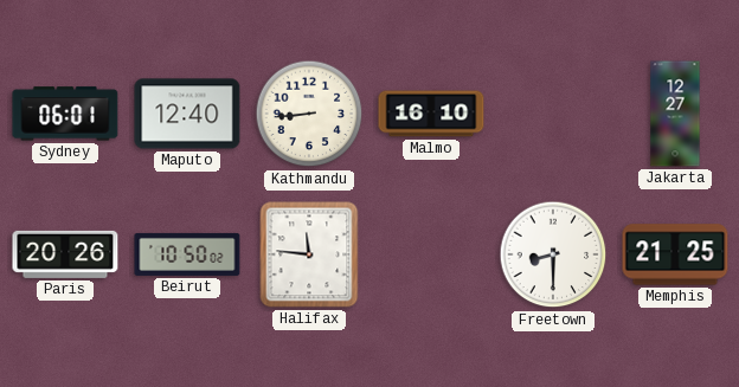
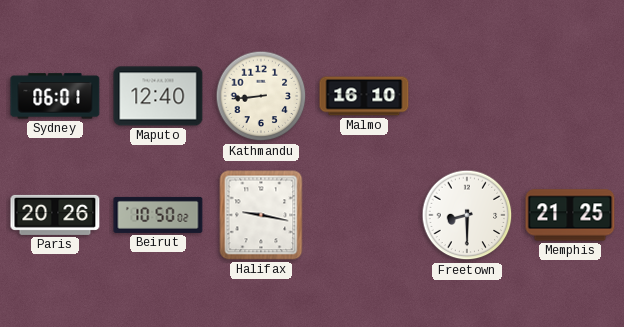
Jakarta: 12:27 -> none (675, 114)
Halifax: 11:46 -> 9:17 (261, 215)
